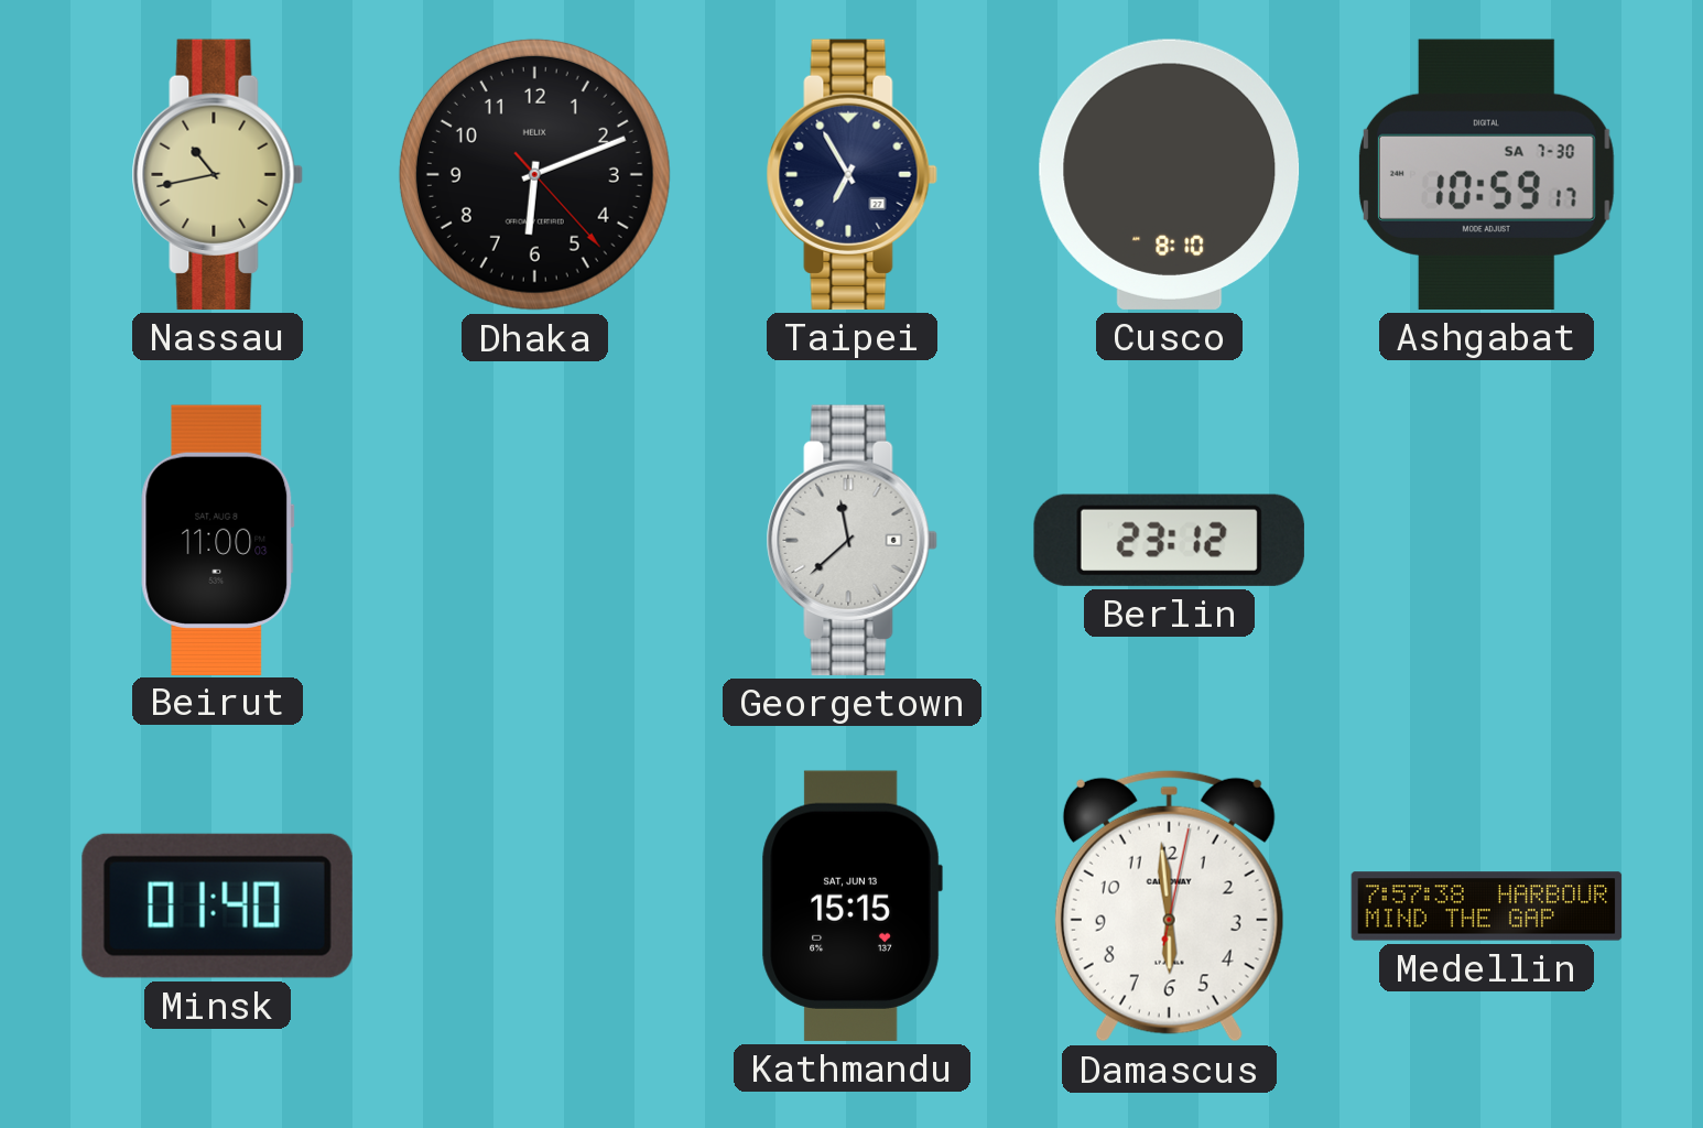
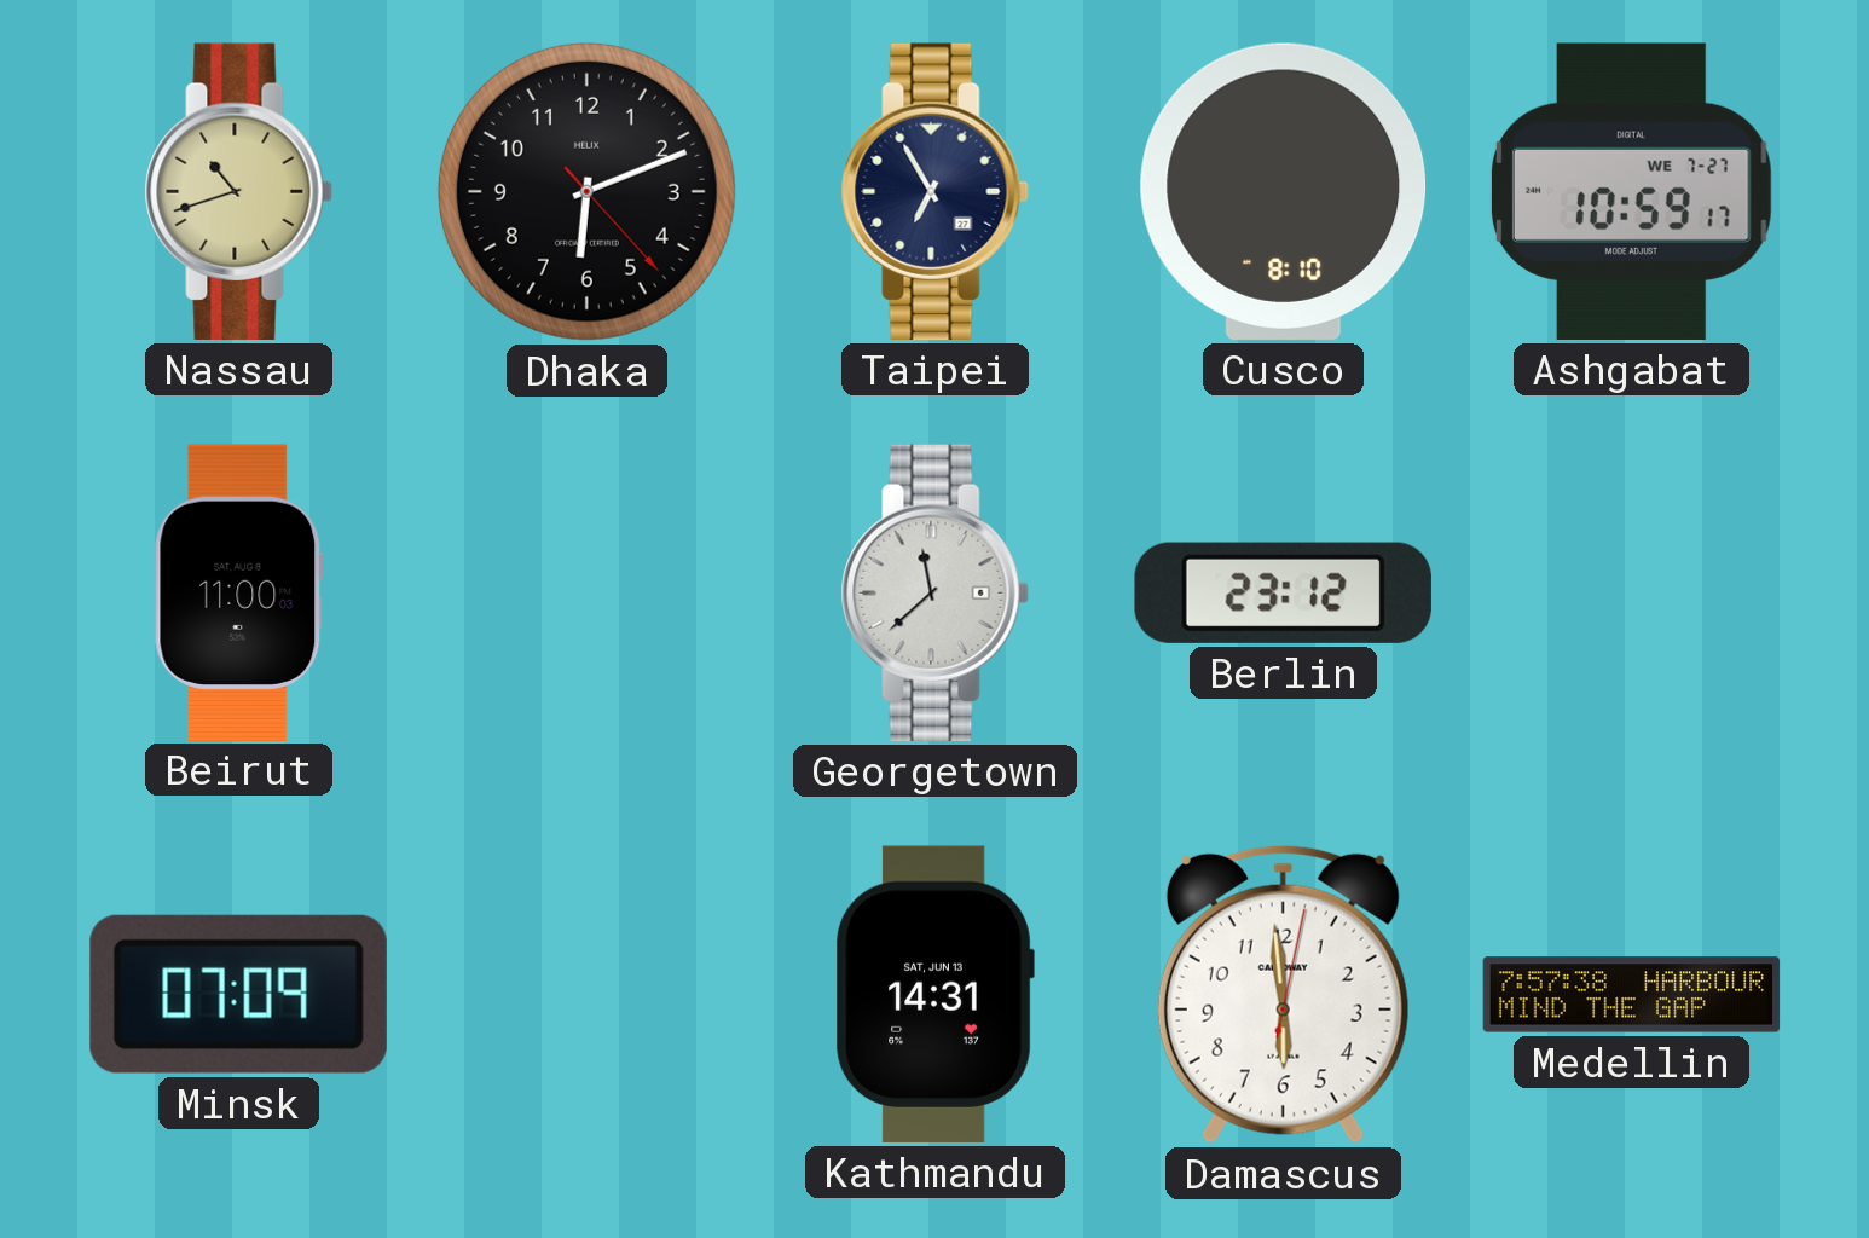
Nassau: 10:43 -> 10:42 (238, 191)
Ashgabat date: SA 7-30 -> WE 7-27 (1631, 191)
Minsk: 01:40 -> 07:09 (238, 994)
Kathmandu: 15:15 -> 14:31 (934, 994)
